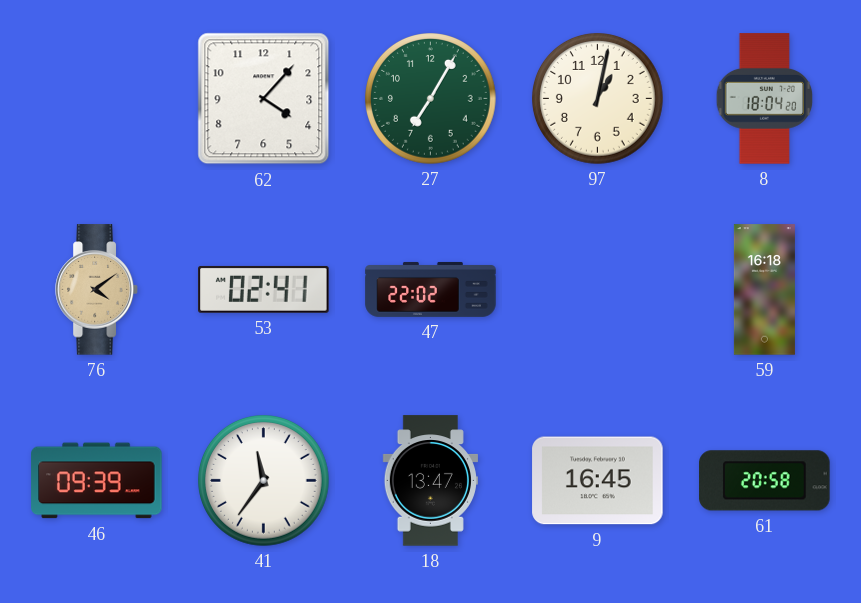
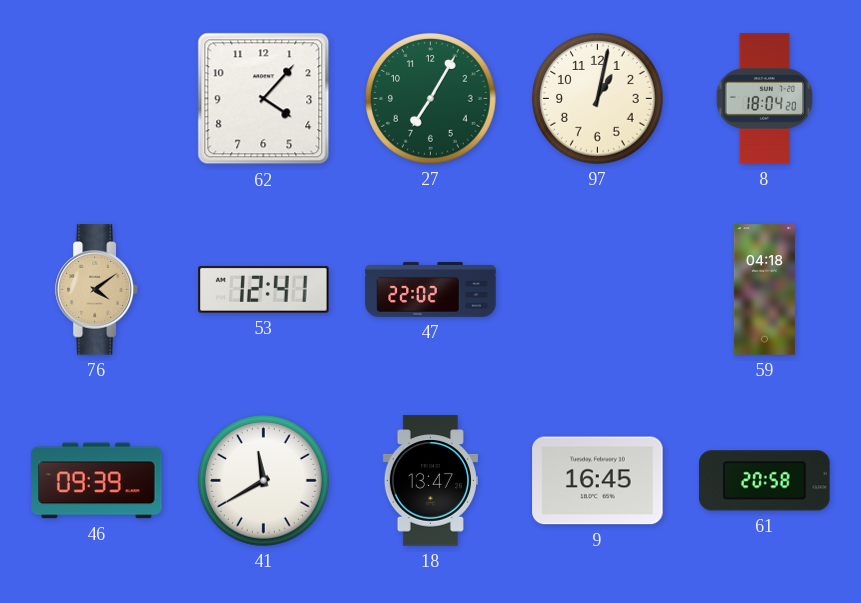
53: 02:41 -> 12:41 (264, 289)
59: 16:18 -> 04:18 (764, 290)
41: 11:36 -> 11:40 (264, 481)
